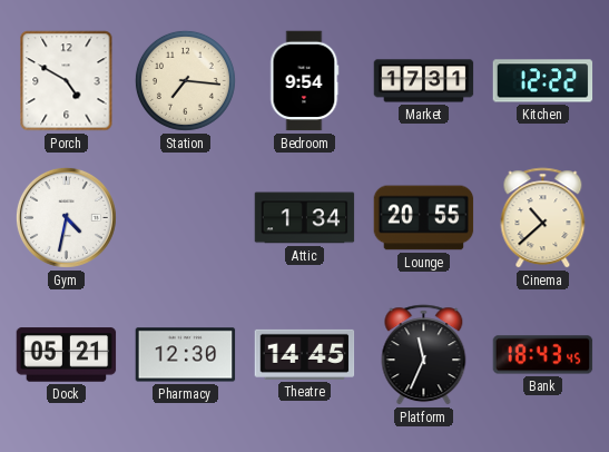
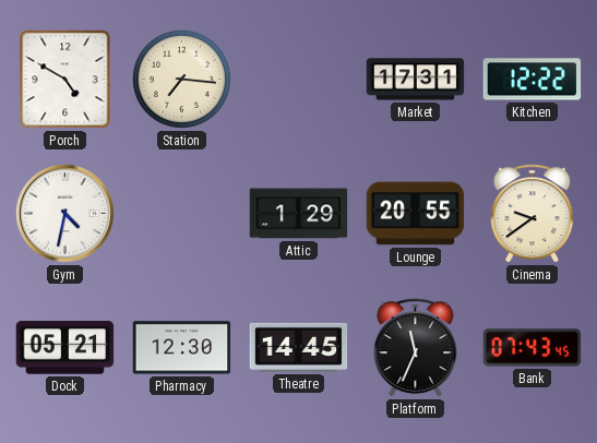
Bedroom: 9:54 -> none (304, 81)
Attic: 1:34 -> 1:29 (299, 214)
Cinema: 10:38 -> 9:39 (533, 214)
Bank: 18:43 -> 07:43 (533, 348)
